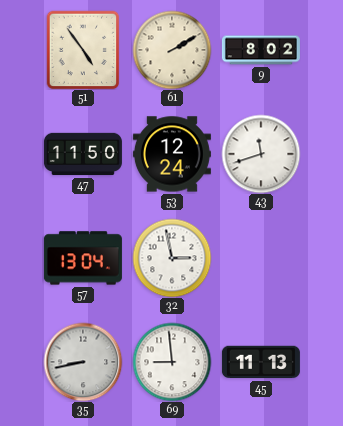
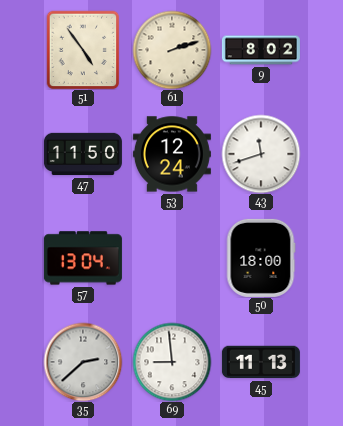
61: 2:10 -> 2:12 (172, 50)
32: 2:58 -> none (172, 258)
50: none -> 18:00 (261, 258)
35: 8:43 -> 2:38 (83, 362)
